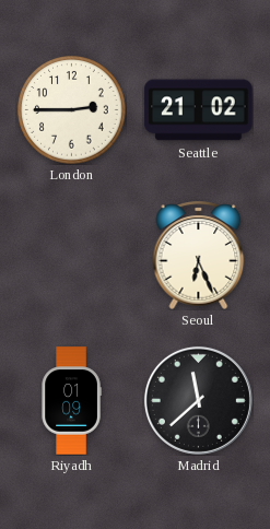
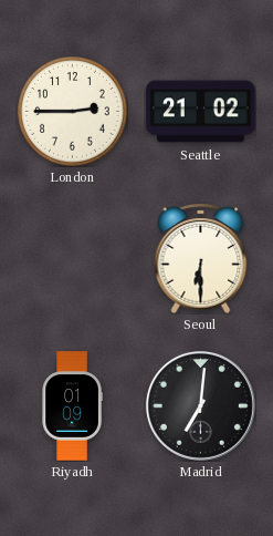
Seoul: 6:26 -> 6:30 (201, 258)
Madrid: 11:38 -> 7:01 (200, 405)
